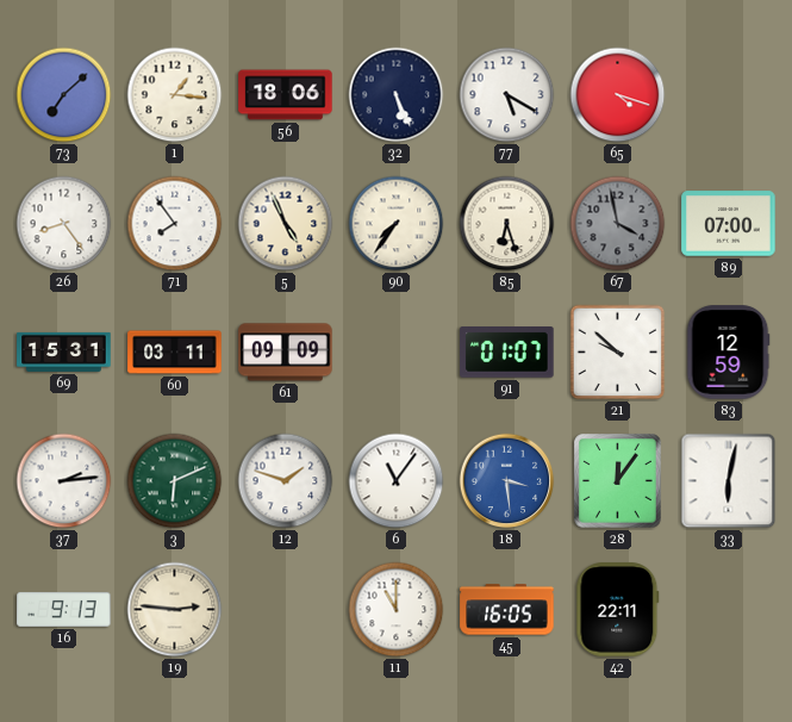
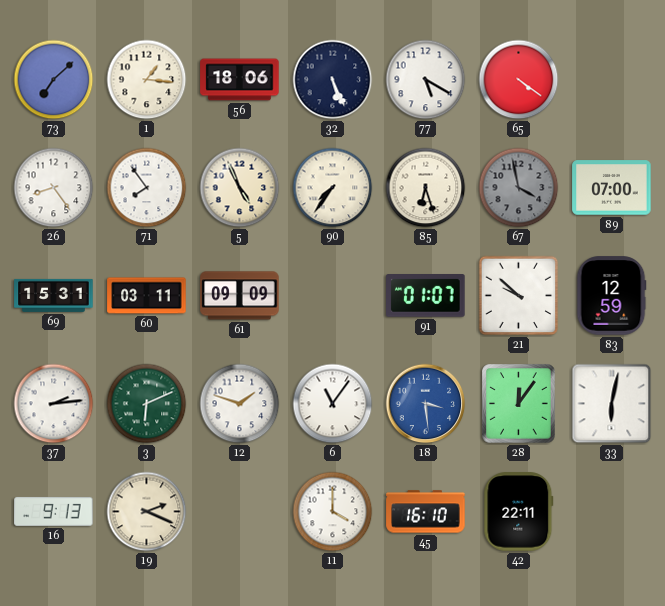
65: 4:18 -> 4:21 (519, 80)
19: 2:46 -> 2:19 (147, 512)
11: 11:00 -> 4:00 (333, 512)
45: 16:05 -> 16:10 (426, 512)
